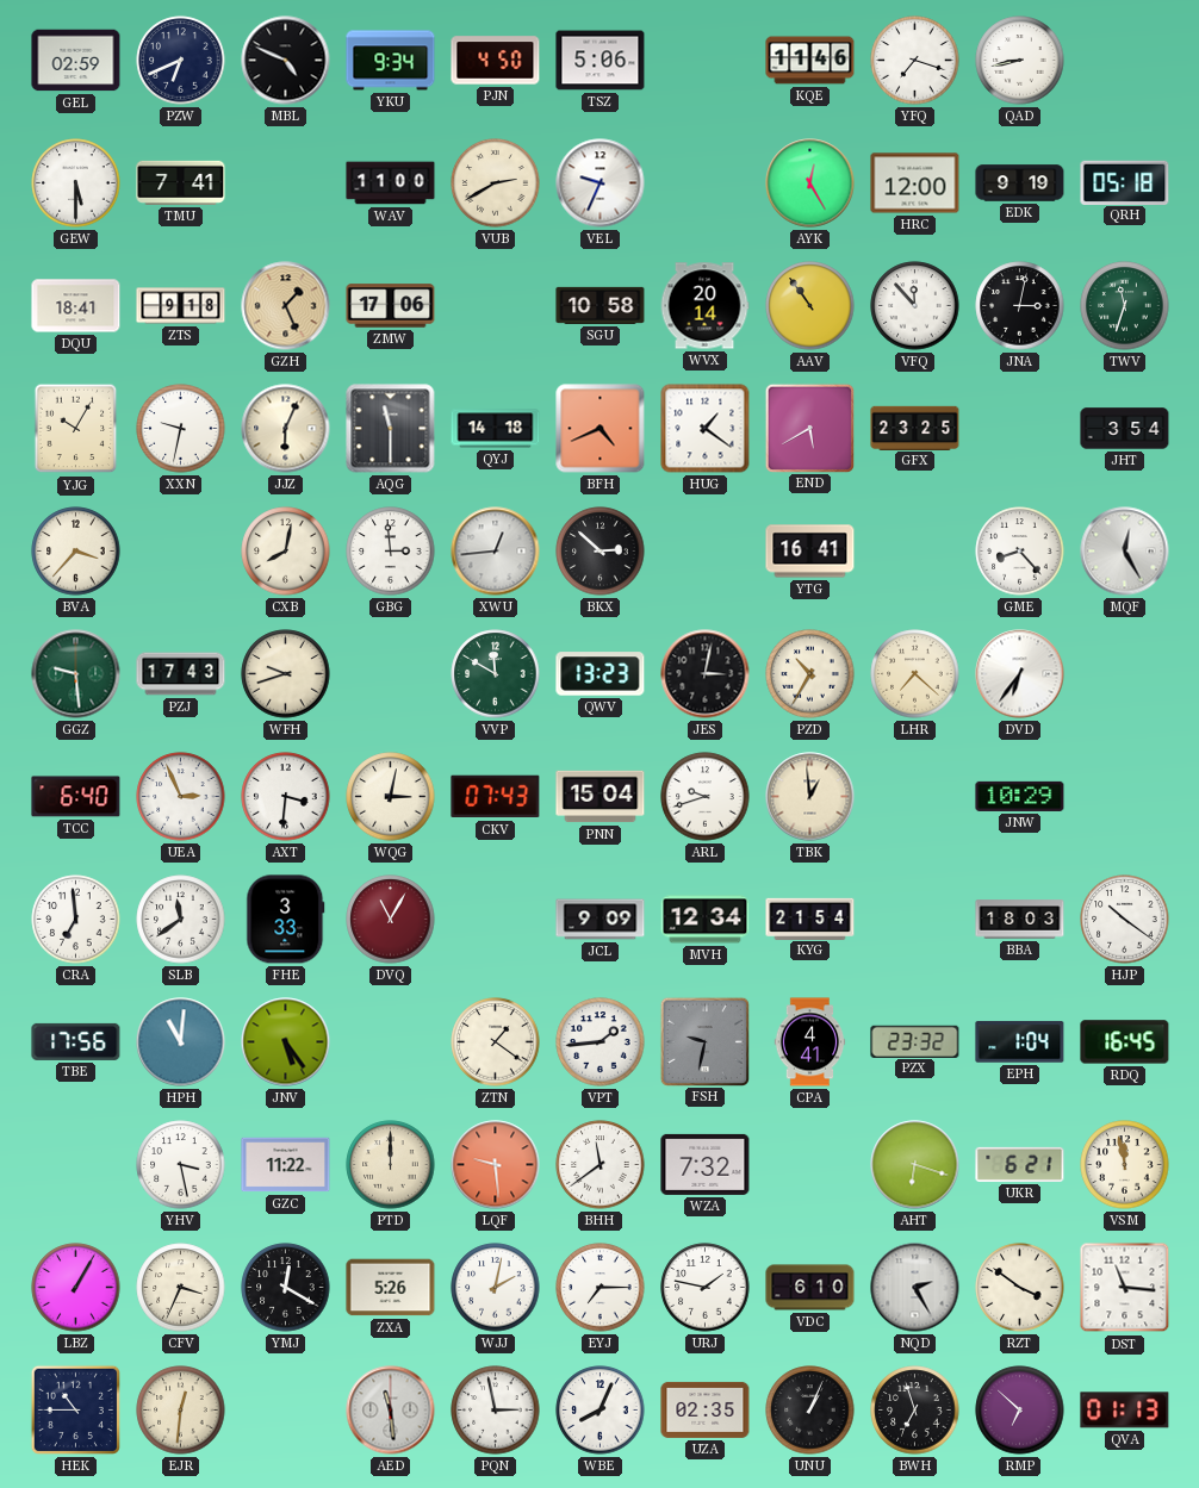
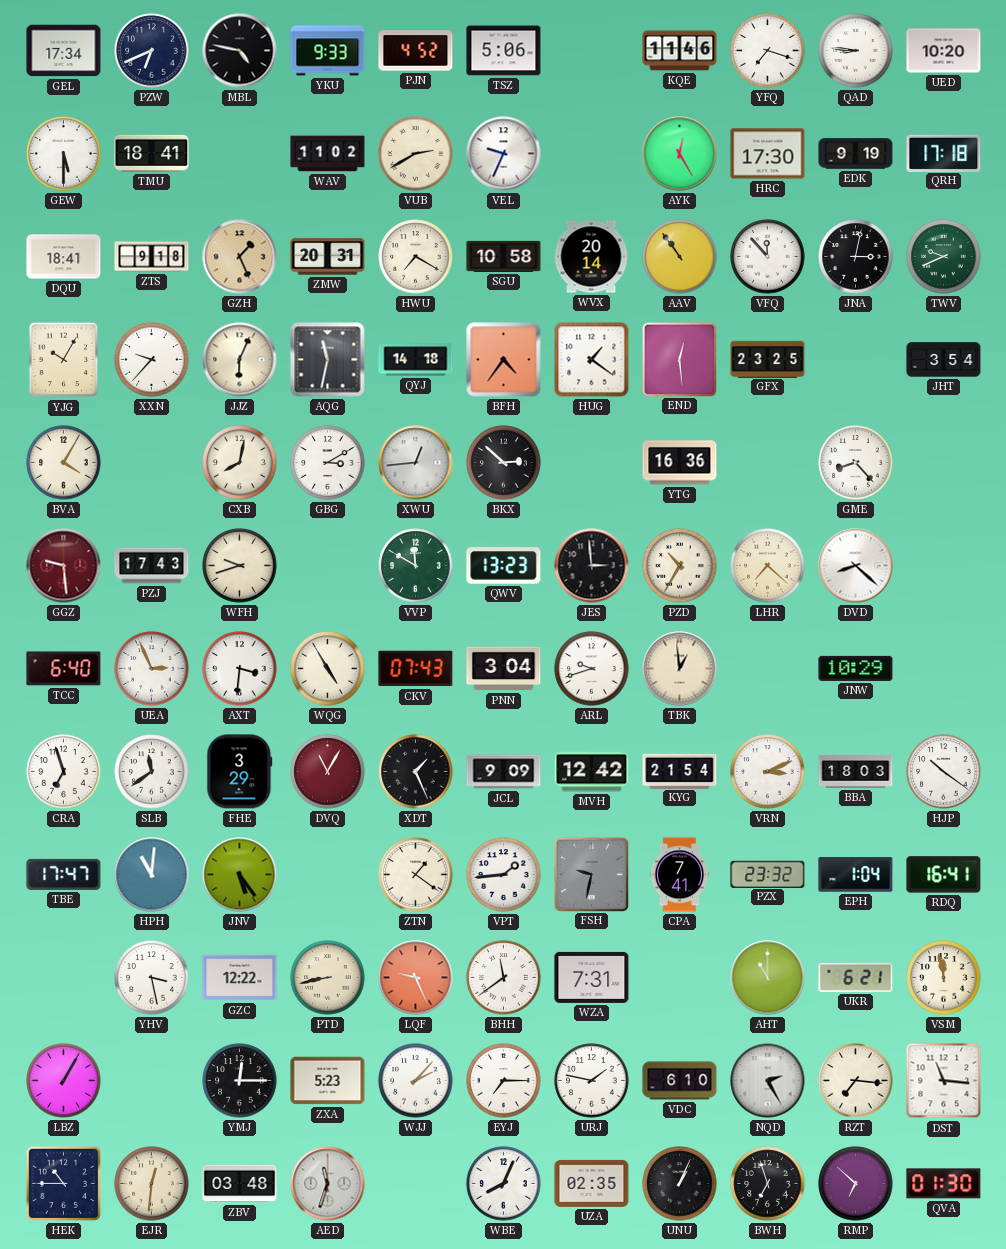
GEL: 02:59 -> 17:34 (64, 51)
MBL: 4:49 -> 4:47 (240, 51)
YKU: 9:34 -> 9:33 (328, 51)
PJN: 4:50 -> 4:52 (416, 51)
QAD: 8:43 -> 8:46 (856, 51)
UED: none -> 10:20 (944, 51)
TMU: 7:41 -> 18:41 (152, 153)
WAV: 11:00 -> 11:02 (328, 154)
HRC: 12:00 -> 17:30 (768, 154)
QRH: 05:18 -> 17:18 (944, 153)
ZMW: 17:06 -> 20:31 (328, 257)
HWU: none -> 7:20 (416, 257)
TWV: 11:33 -> 9:41 (944, 257)
XXN: 9:32 -> 9:37 (152, 360)
AQG: 11:30 -> 11:32 (328, 360)
BFH: 4:41 -> 4:36 (504, 360)
END: 5:40 -> 12:29 (679, 359)
BVA: 3:37 -> 4:05 (64, 463)
GBG: 2:59 -> 3:10 (328, 463)
YTG: 16:41 -> 16:36 (680, 463)
MQF: 12:25 -> none (1125, 552)
GGZ dial: green -> burgundy (64, 566)
JES: 3:02 -> 2:59 (592, 566)
DVD: 6:36 -> 8:22 (856, 566)
WQG: 3:02 -> 4:55 (328, 669)
PNN: 15:04 -> 3:04 (504, 669)
CRA: 6:59 -> 6:57 (64, 772)
FHE: 3:33 -> 3:29 (240, 772)
XDT: none -> 1:26 (416, 772)
MVH: 12:34 -> 12:42 (592, 772)
VRN: none -> 3:11 (768, 772)
TBE: 17:56 -> 17:47 (64, 874)
CPA: 4:41 -> 7:41 (680, 875)
RDQ: 16:45 -> 16:41 (944, 875)
GZC: 11:22 -> 12:22 (240, 978)
PTD: 12:00 -> 8:43 (328, 978)
LQF: 9:29 -> 9:26 (416, 978)
WZA: 7:32 -> 7:31 (592, 977)
AHT: 6:18 -> 11:00 (768, 978)
CFV: 3:34 -> none (181, 1288)
YMJ: 12:20 -> 12:15 (240, 1081)
ZXA: 5:26 -> 5:23 (328, 1081)
WJJ: 2:02 -> 2:07 (416, 1081)
RZT: 3:51 -> 7:16 (856, 1081)
ZBV: none -> 03:48 (240, 1184)
AED: 11:29 -> 11:33 (328, 1184)
PQN: 2:58 -> none (496, 1411)
QVA: 01:13 -> 01:30 (944, 1184)
